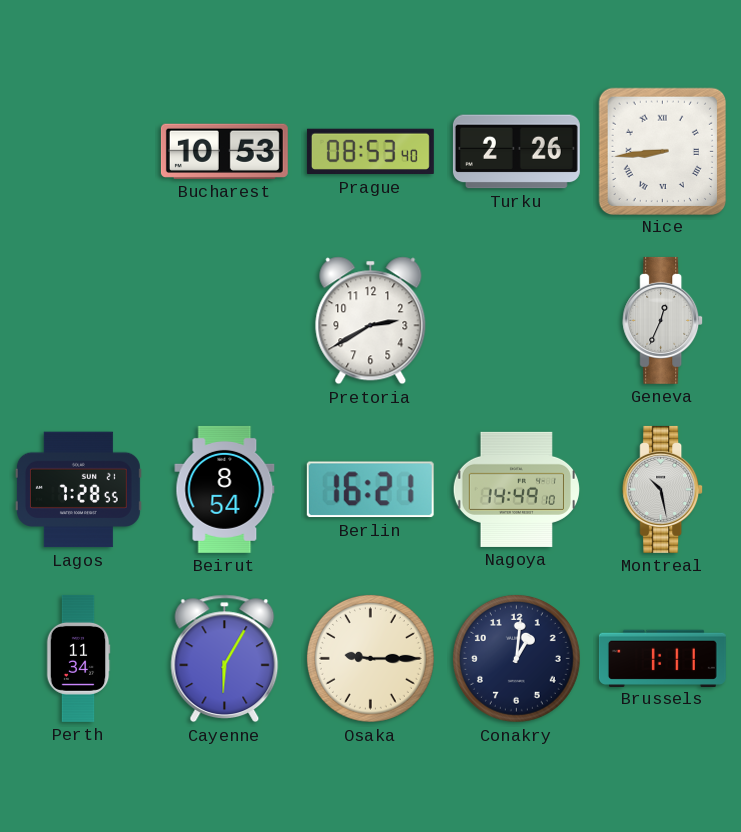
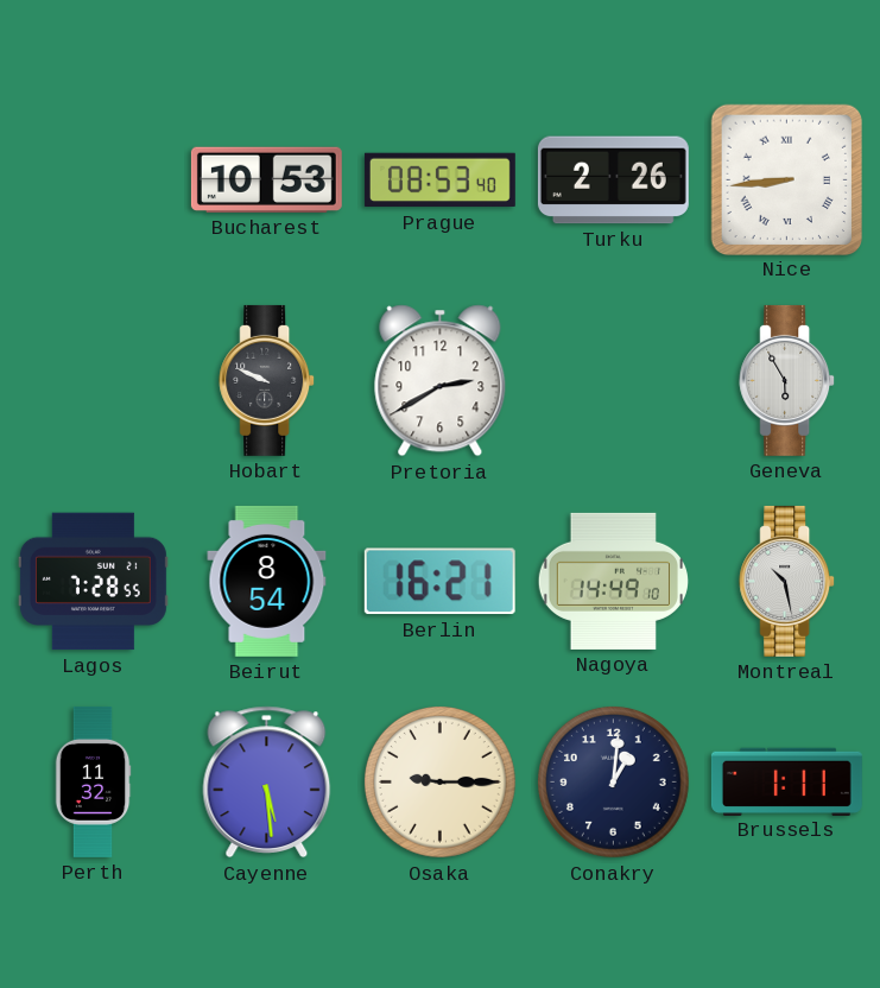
Hobart: none -> 9:49 (267, 380)
Geneva: 12:34 -> 5:55 (787, 380)
Perth: 11:34 -> 11:32 (93, 781)
Cayenne: 6:05 -> 5:29 (267, 783)
